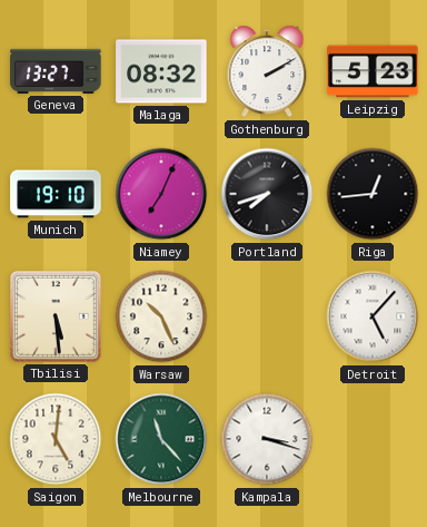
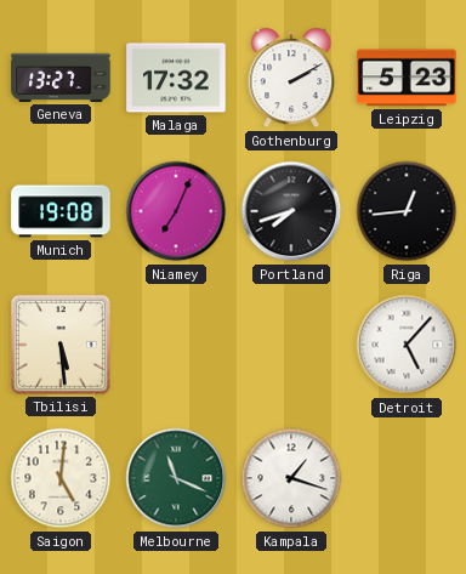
Malaga: 08:32 -> 17:32 (176, 78)
Munich: 19:10 -> 19:08 (61, 211)
Warsaw: 10:26 -> none (161, 316)
Melbourne: 11:23 -> 11:19 (176, 478)
Kampala: 3:18 -> 1:18 (291, 478)
